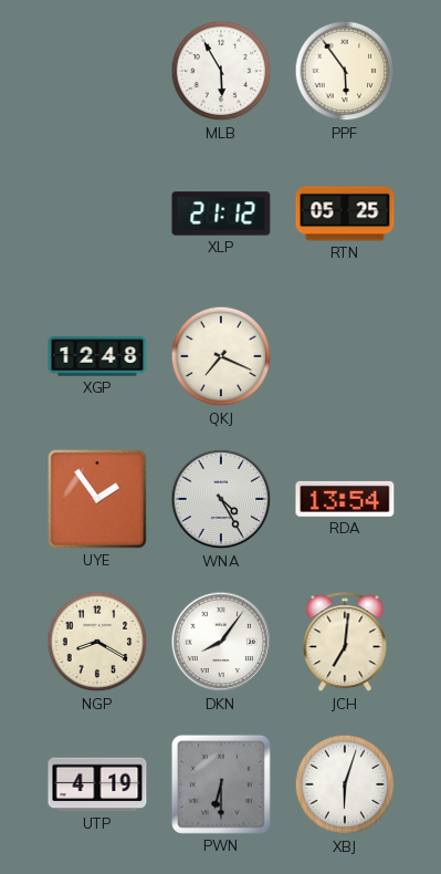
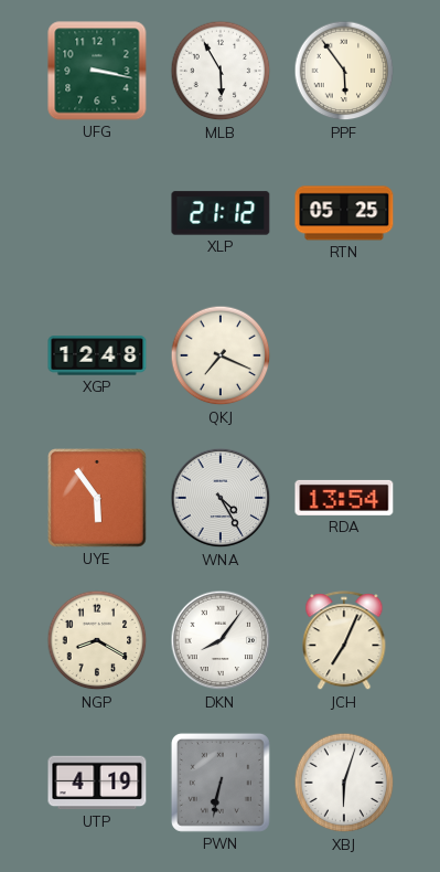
UFG: none -> 3:17 (97, 71)
UYE: 1:54 -> 5:54 (97, 498)
JCH: 7:01 -> 7:04 (344, 641)
PWN: 6:30 -> 6:32 (221, 783)
